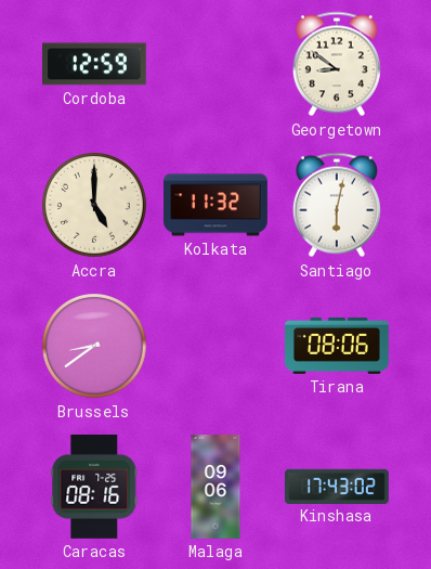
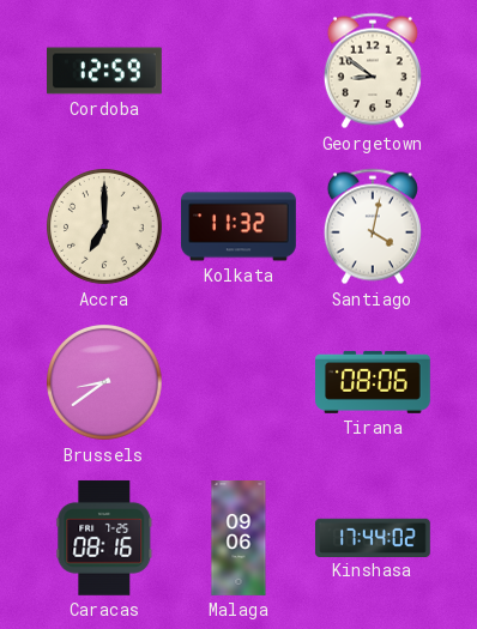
Accra: 5:00 -> 7:00 (105, 228)
Santiago: 6:02 -> 4:02 (373, 226)
Kinshasa: 17:43 -> 17:44 (374, 537)
